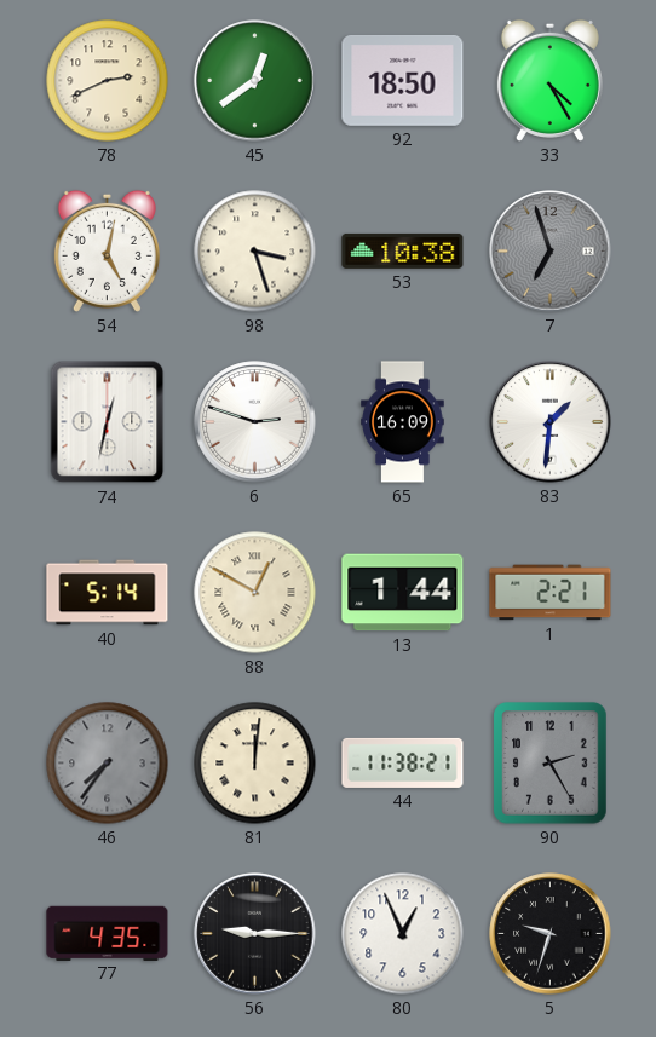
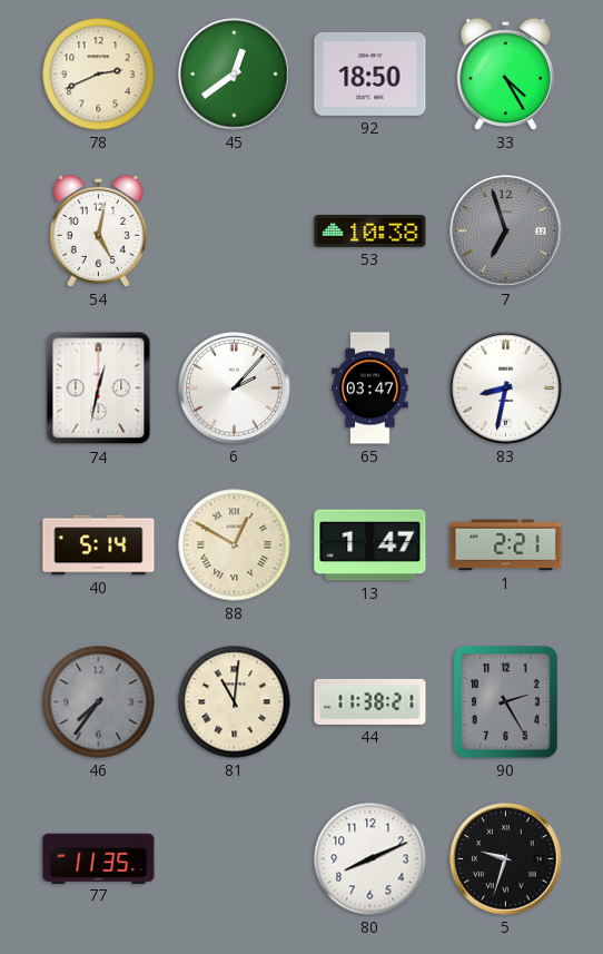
98: 3:27 -> none (255, 252)
6: 2:48 -> 2:07 (235, 389)
65: 16:09 -> 03:47 (370, 389)
83: 1:31 -> 8:32 (506, 389)
13: 1:44 -> 1:47 (370, 545)
81: 12:01 -> 11:01 (235, 702)
77: 4:35 -> 11:35 (99, 858)
56: 9:15 -> none (255, 934)
80: 12:56 -> 8:11 (370, 859)
